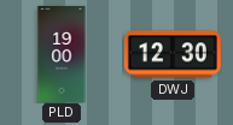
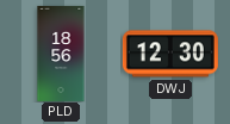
PLD: 19:00 -> 18:56 (61, 54)
